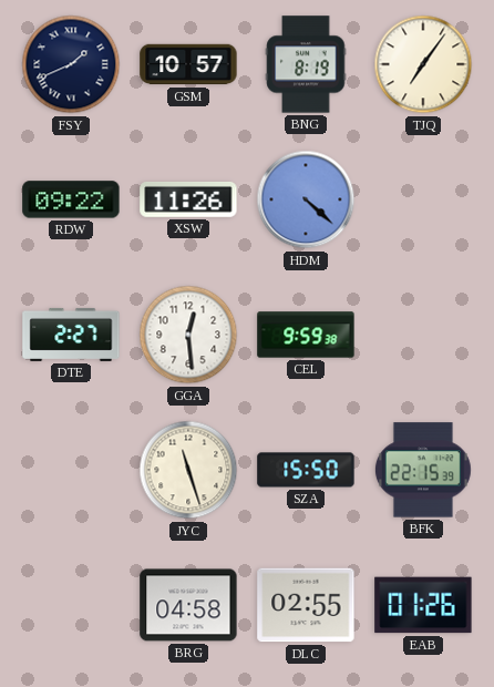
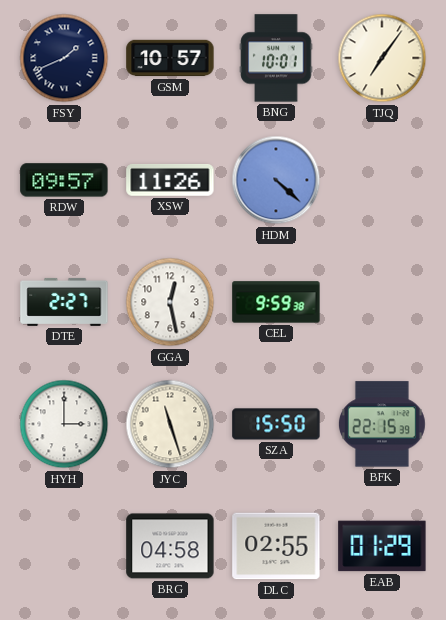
BNG: 8:19 -> 10:01 (276, 58)
RDW: 09:22 -> 09:57 (64, 180)
GGA: 12:29 -> 12:28 (170, 302)
HYH: none -> 3:00 (64, 424)
EAB: 01:26 -> 01:29 (382, 546)
